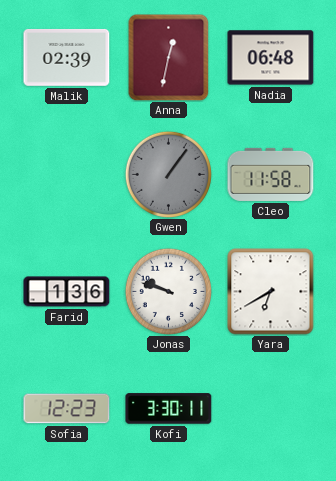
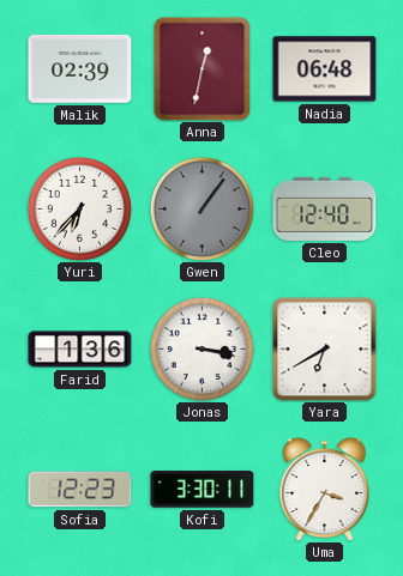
Yuri: none -> 6:37 (79, 208)
Cleo: 11:58 -> 12:40 (325, 208)
Jonas: 9:48 -> 3:17 (201, 348)
Uma: none -> 3:35 (325, 489)
